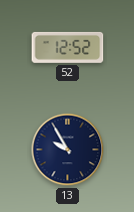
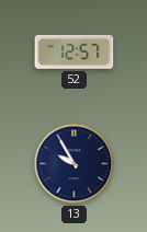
52: 12:52 -> 12:57 (75, 51)
